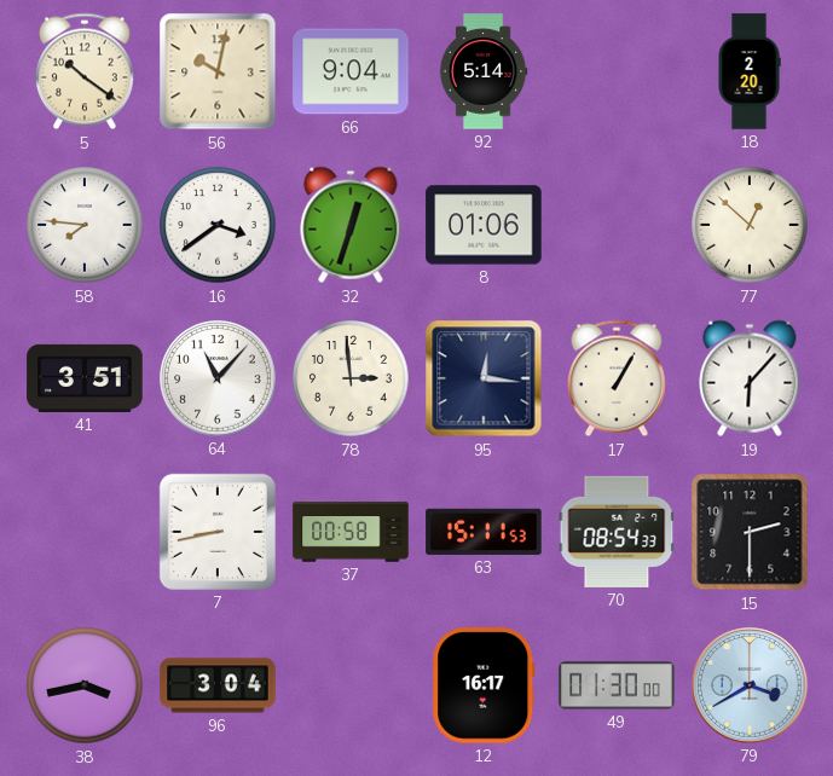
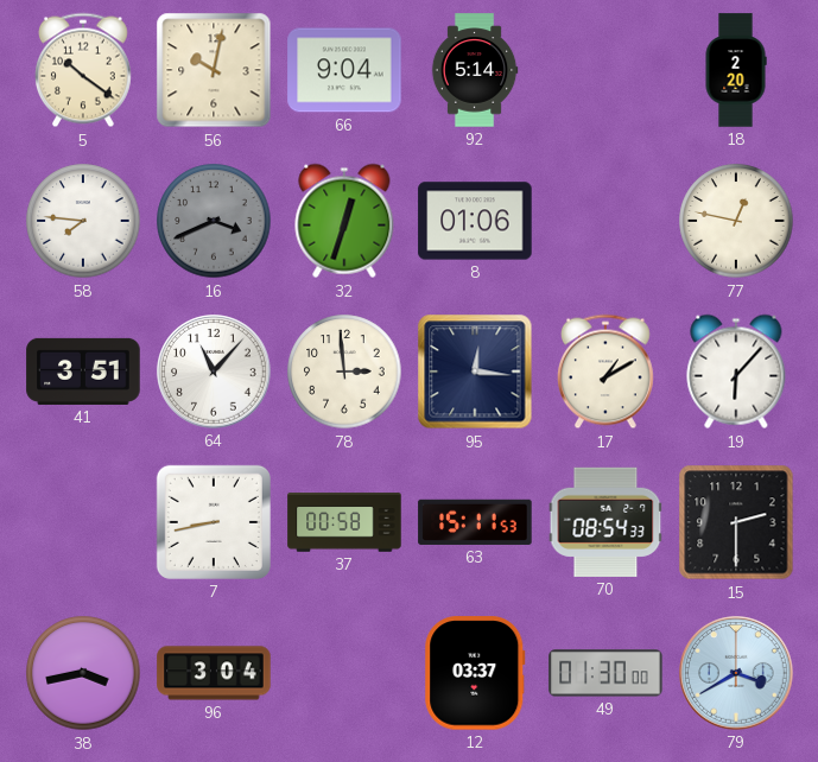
16: 3:39 -> 3:41 (214, 221)
16 dial: white -> grey (214, 221)
77: 12:52 -> 12:47 (736, 221)
17: 1:05 -> 1:10 (605, 372)
12: 16:17 -> 03:37 (475, 673)
